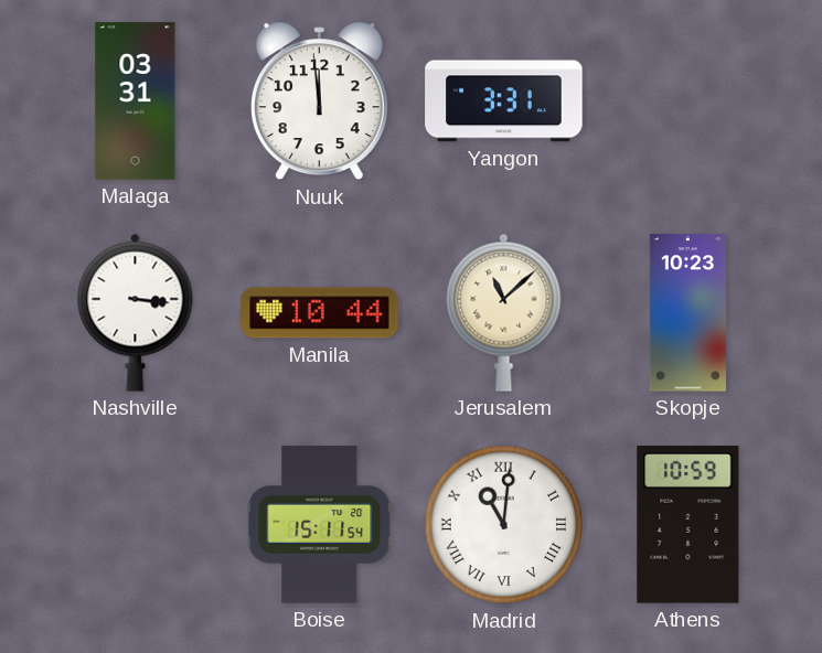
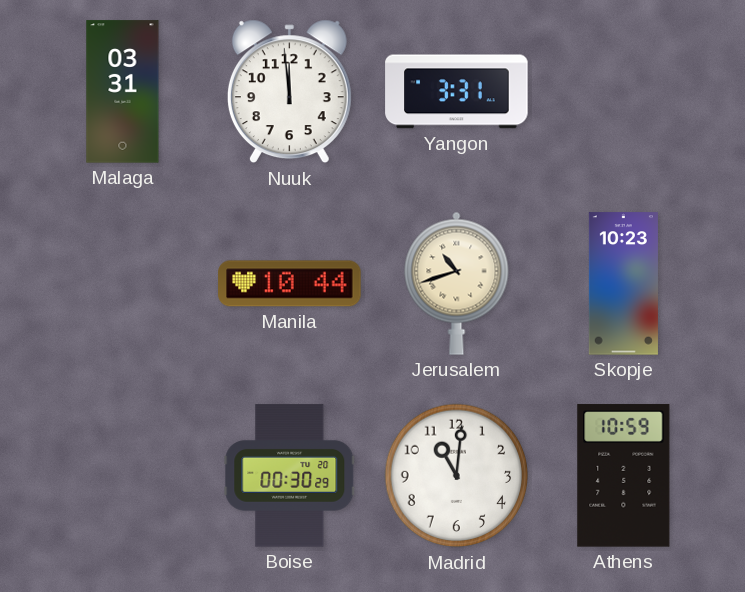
Nashville: 3:16 -> none (136, 312)
Jerusalem: 11:08 -> 10:42 (457, 283)
Boise: 15:11 -> 00:30 (290, 476)
Madrid numerals: Roman -> Arabic (457, 476)
